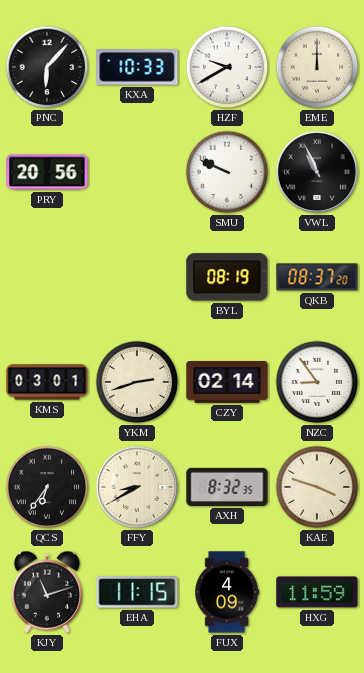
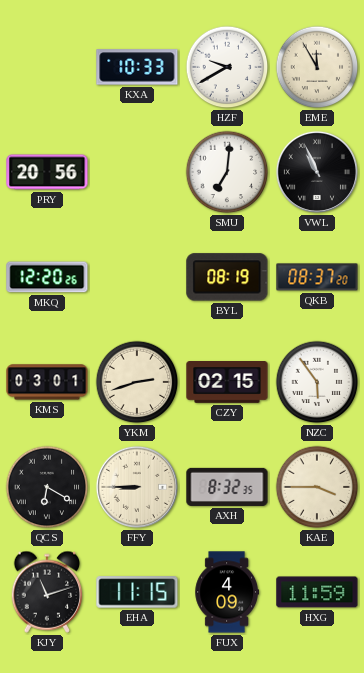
PNC: 6:07 -> none (47, 67)
EME: 12:00 -> 11:55 (317, 67)
SMU: 9:49 -> 7:01 (227, 172)
MKQ: none -> 12:20 (47, 277)
CZY: 02:14 -> 02:15 (227, 382)
NZC: 8:54 -> 5:54 (317, 382)
QCS: 6:36 -> 6:20 (47, 487)
FFY: 8:40 -> 8:45 (137, 487)
KAE: 3:48 -> 3:45 (317, 487)
